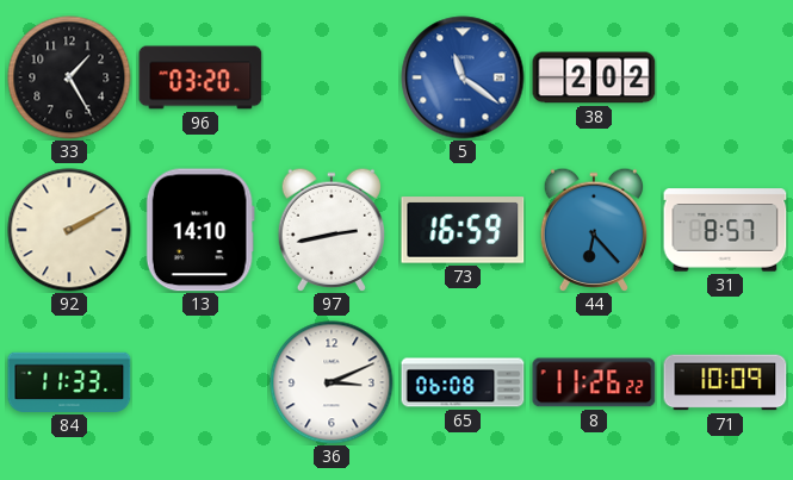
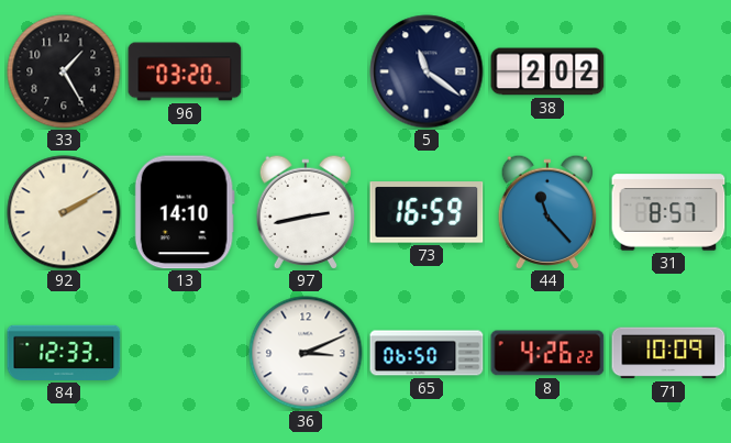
5 dial: blue -> navy (427, 71)
44: 6:23 -> 11:23 (546, 212)
84: 11:33 -> 12:33 (64, 353)
65: 06:08 -> 06:50 (427, 353)
8: 11:26 -> 4:26 (547, 353)
